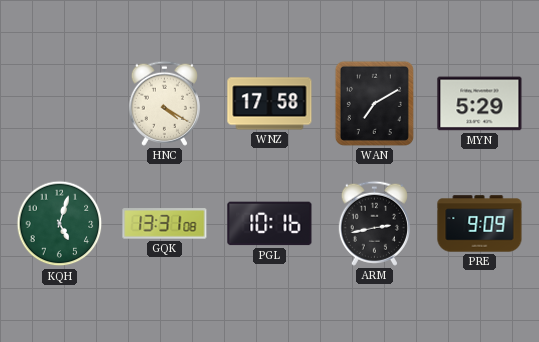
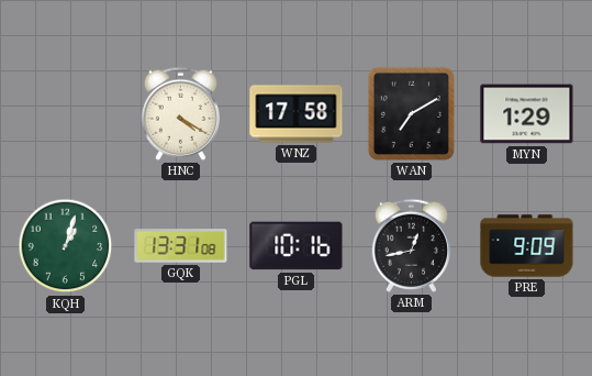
MYN: 5:29 -> 1:29 (527, 114)
KQH: 5:03 -> 1:03 (66, 246)
ARM: 2:43 -> 12:43 (411, 245)
